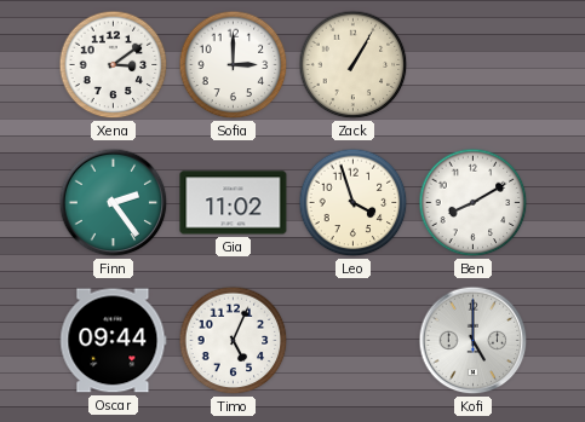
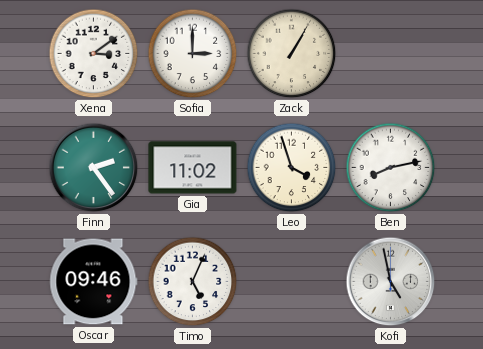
Ben: 8:10 -> 8:13 (391, 168)
Oscar: 09:44 -> 09:46 (94, 282)
Kofi: 5:00 -> 4:58 (391, 282)
